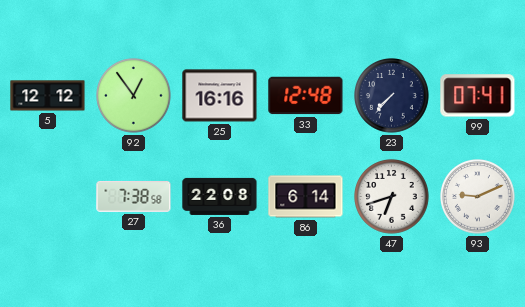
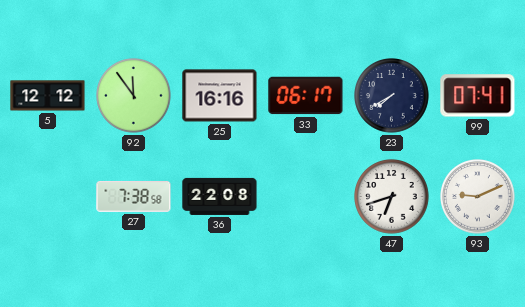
92: 12:54 -> 11:54 (134, 96)
33: 12:48 -> 06:17 (306, 96)
23: 7:37 -> 7:40 (392, 96)
86: 6:14 -> none (306, 197)
